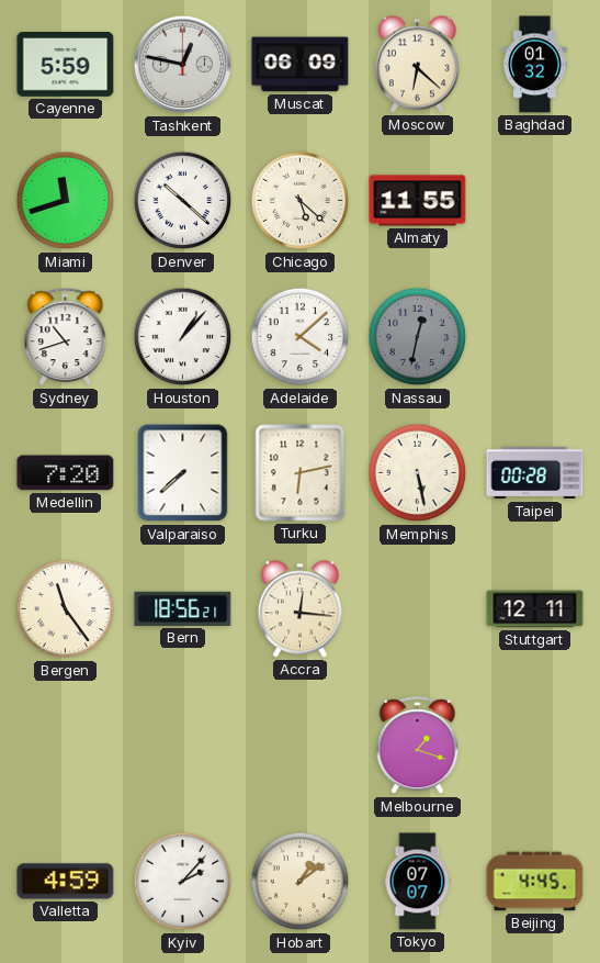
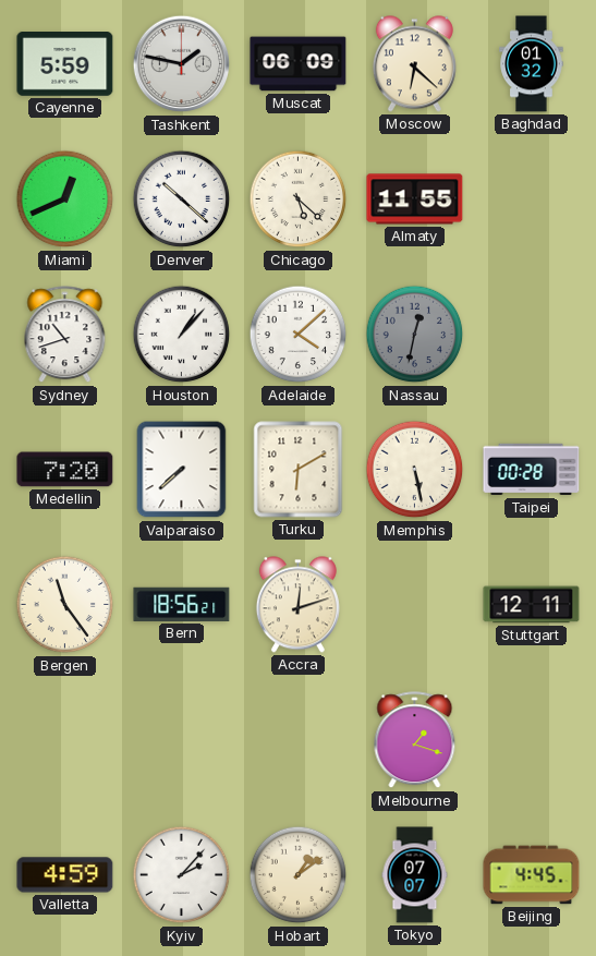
Tashkent: 12:47 -> 1:47 (182, 64)
Miami: 11:42 -> 12:41 (65, 199)
Turku: 6:13 -> 6:10 (299, 470)
Accra: 12:16 -> 12:12 (297, 605)
